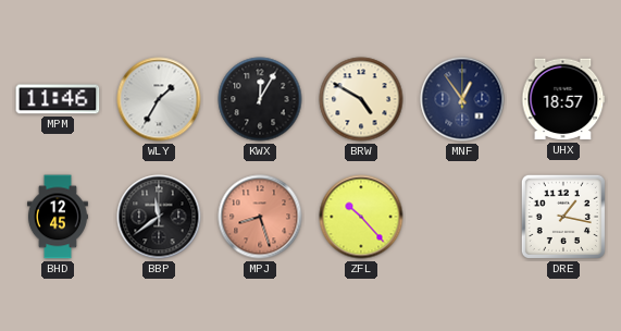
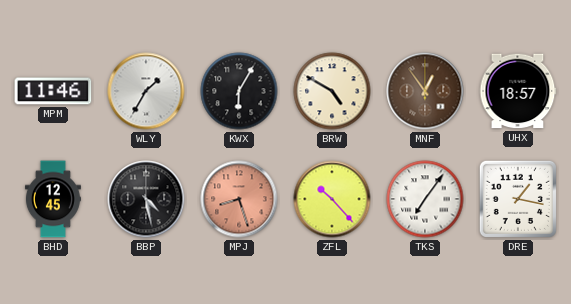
KWX: 12:05 -> 6:05 (239, 91)
MNF dial: navy -> brown (425, 91)
BBP: 11:39 -> 4:28 (146, 199)
TKS: none -> 7:06 (425, 199)
